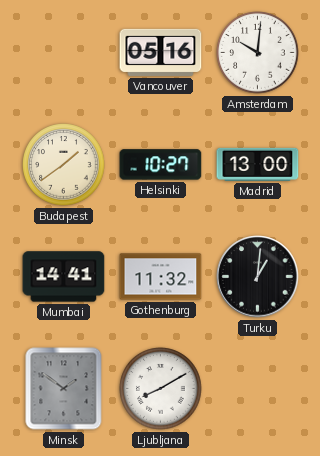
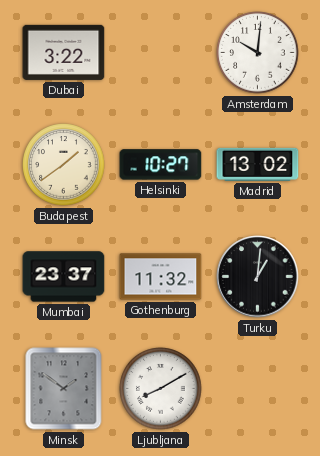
Dubai: none -> 3:22 (64, 52)
Vancouver: 05:16 -> none (161, 52)
Madrid: 13:00 -> 13:02 (258, 164)
Mumbai: 14:41 -> 23:37 (64, 277)
